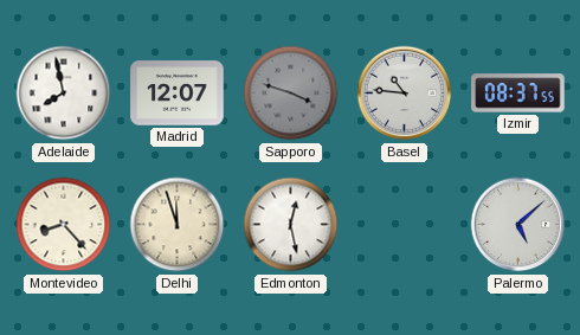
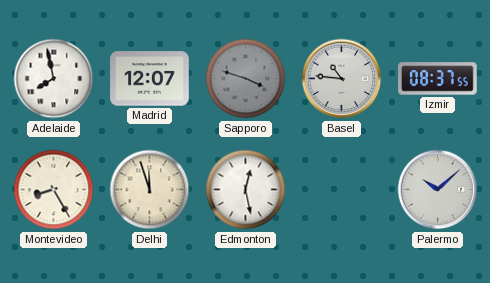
Montevideo: 8:23 -> 8:25 (54, 190)
Palermo: 5:08 -> 10:08 (438, 190)
